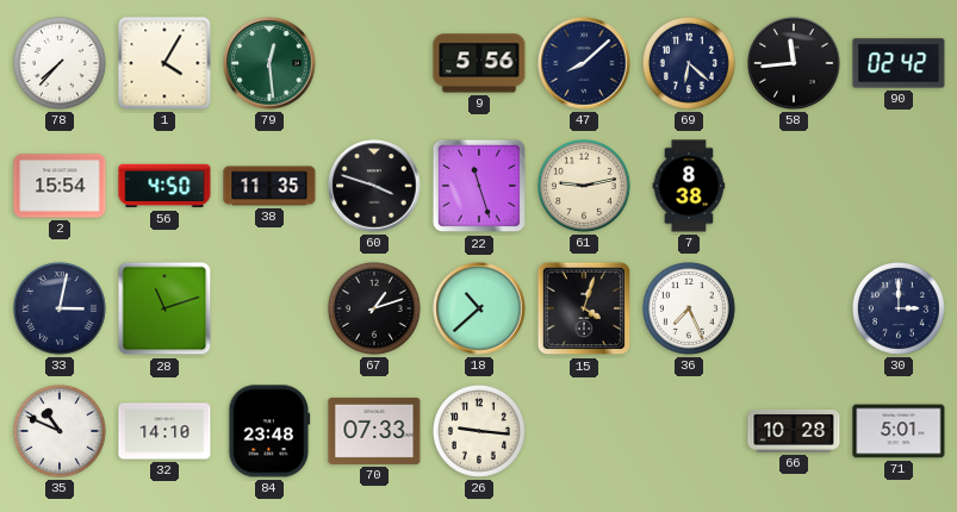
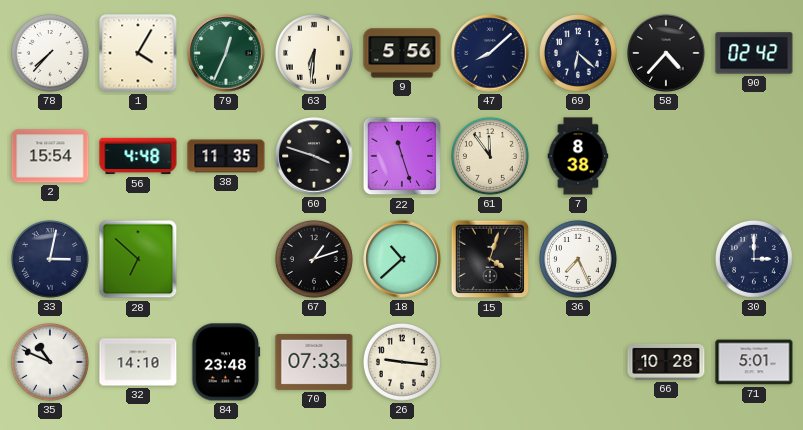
79: 12:29 -> 12:34 (226, 53)
63: none -> 6:31 (314, 53)
58: 11:44 -> 4:37 (666, 53)
56: 4:50 -> 4:48 (138, 156)
61: 9:13 -> 11:54 (490, 156)
28: 11:12 -> 6:52 (138, 259)
